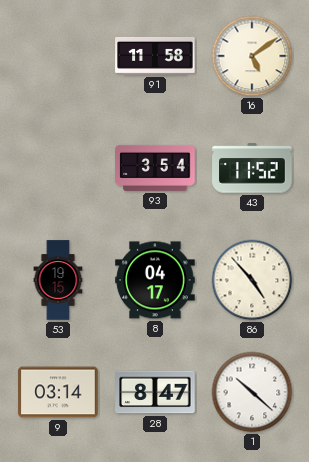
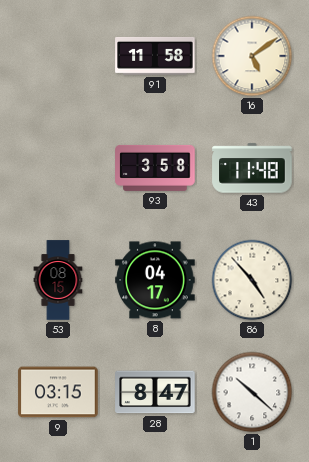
93: 3:54 -> 3:58 (155, 168)
43: 11:52 -> 11:48 (252, 168)
53: 19:15 -> 08:15 (58, 280)
9: 03:14 -> 03:15 (58, 392)
